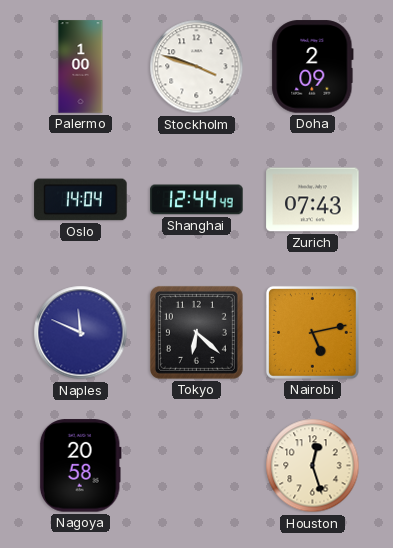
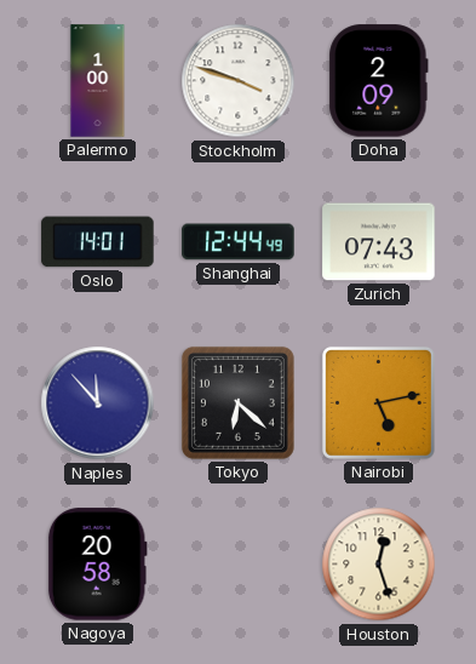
Oslo: 14:04 -> 14:01 (98, 242)
Naples: 11:49 -> 11:53 (98, 403)
